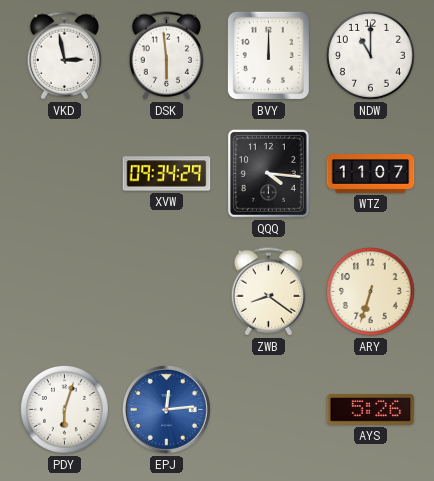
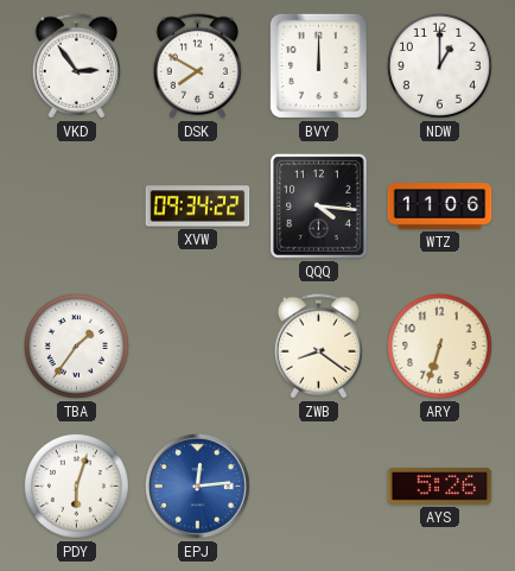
VKD: 2:58 -> 2:54 (77, 66)
DSK: 5:59 -> 7:50 (198, 66)
NDW: 11:00 -> 1:00 (439, 65)
XVW: 09:34:29 -> 09:34:22 (198, 207)
WTZ: 11:07 -> 11:06 (440, 207)
TBA: none -> 1:36 (76, 345)
